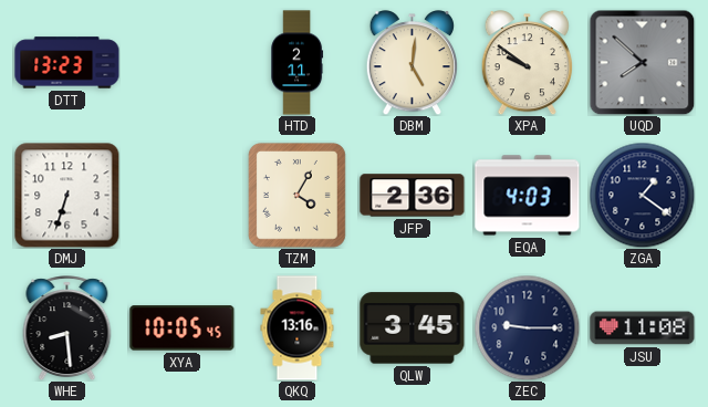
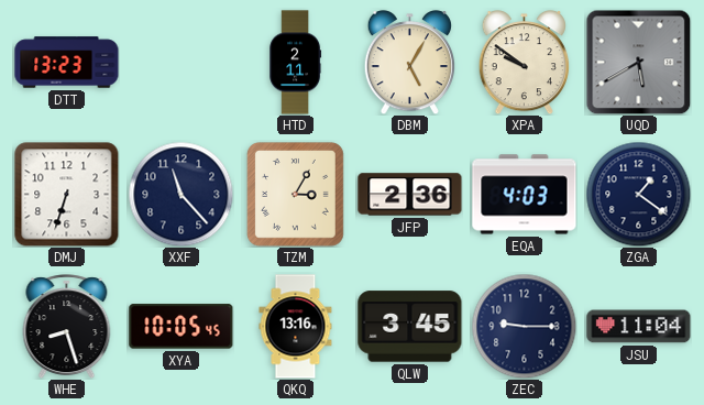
DBM: 5:01 -> 5:05 (409, 63)
UQD: 7:52 -> 5:40 (638, 62)
XXF: none -> 11:23 (180, 194)
TZM: 4:05 -> 3:05 (295, 194)
WHE: 8:29 -> 8:27 (67, 327)
JSU: 11:08 -> 11:04 (639, 327)
